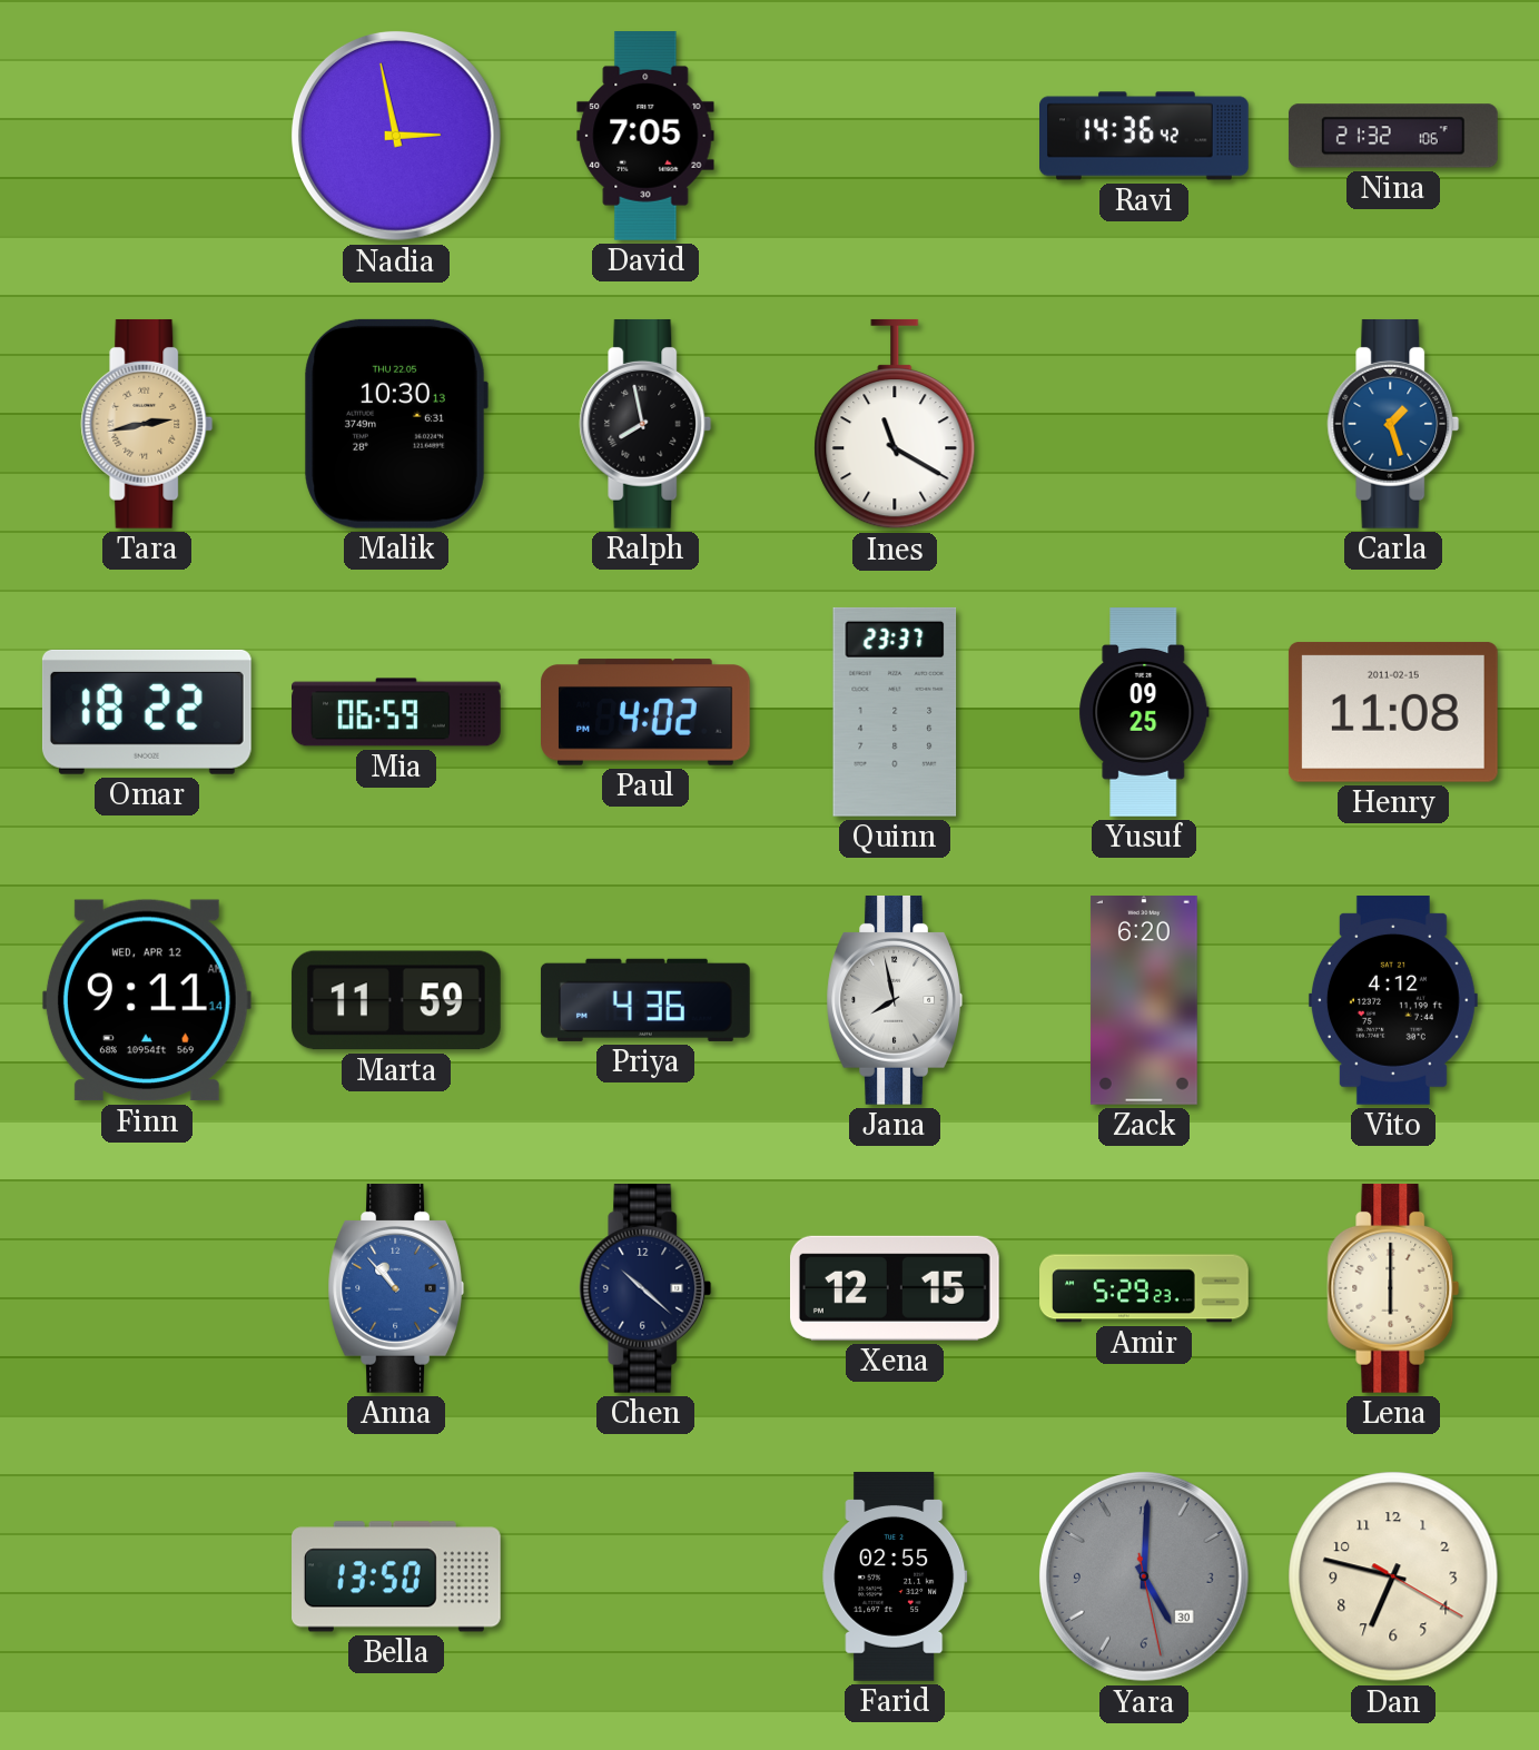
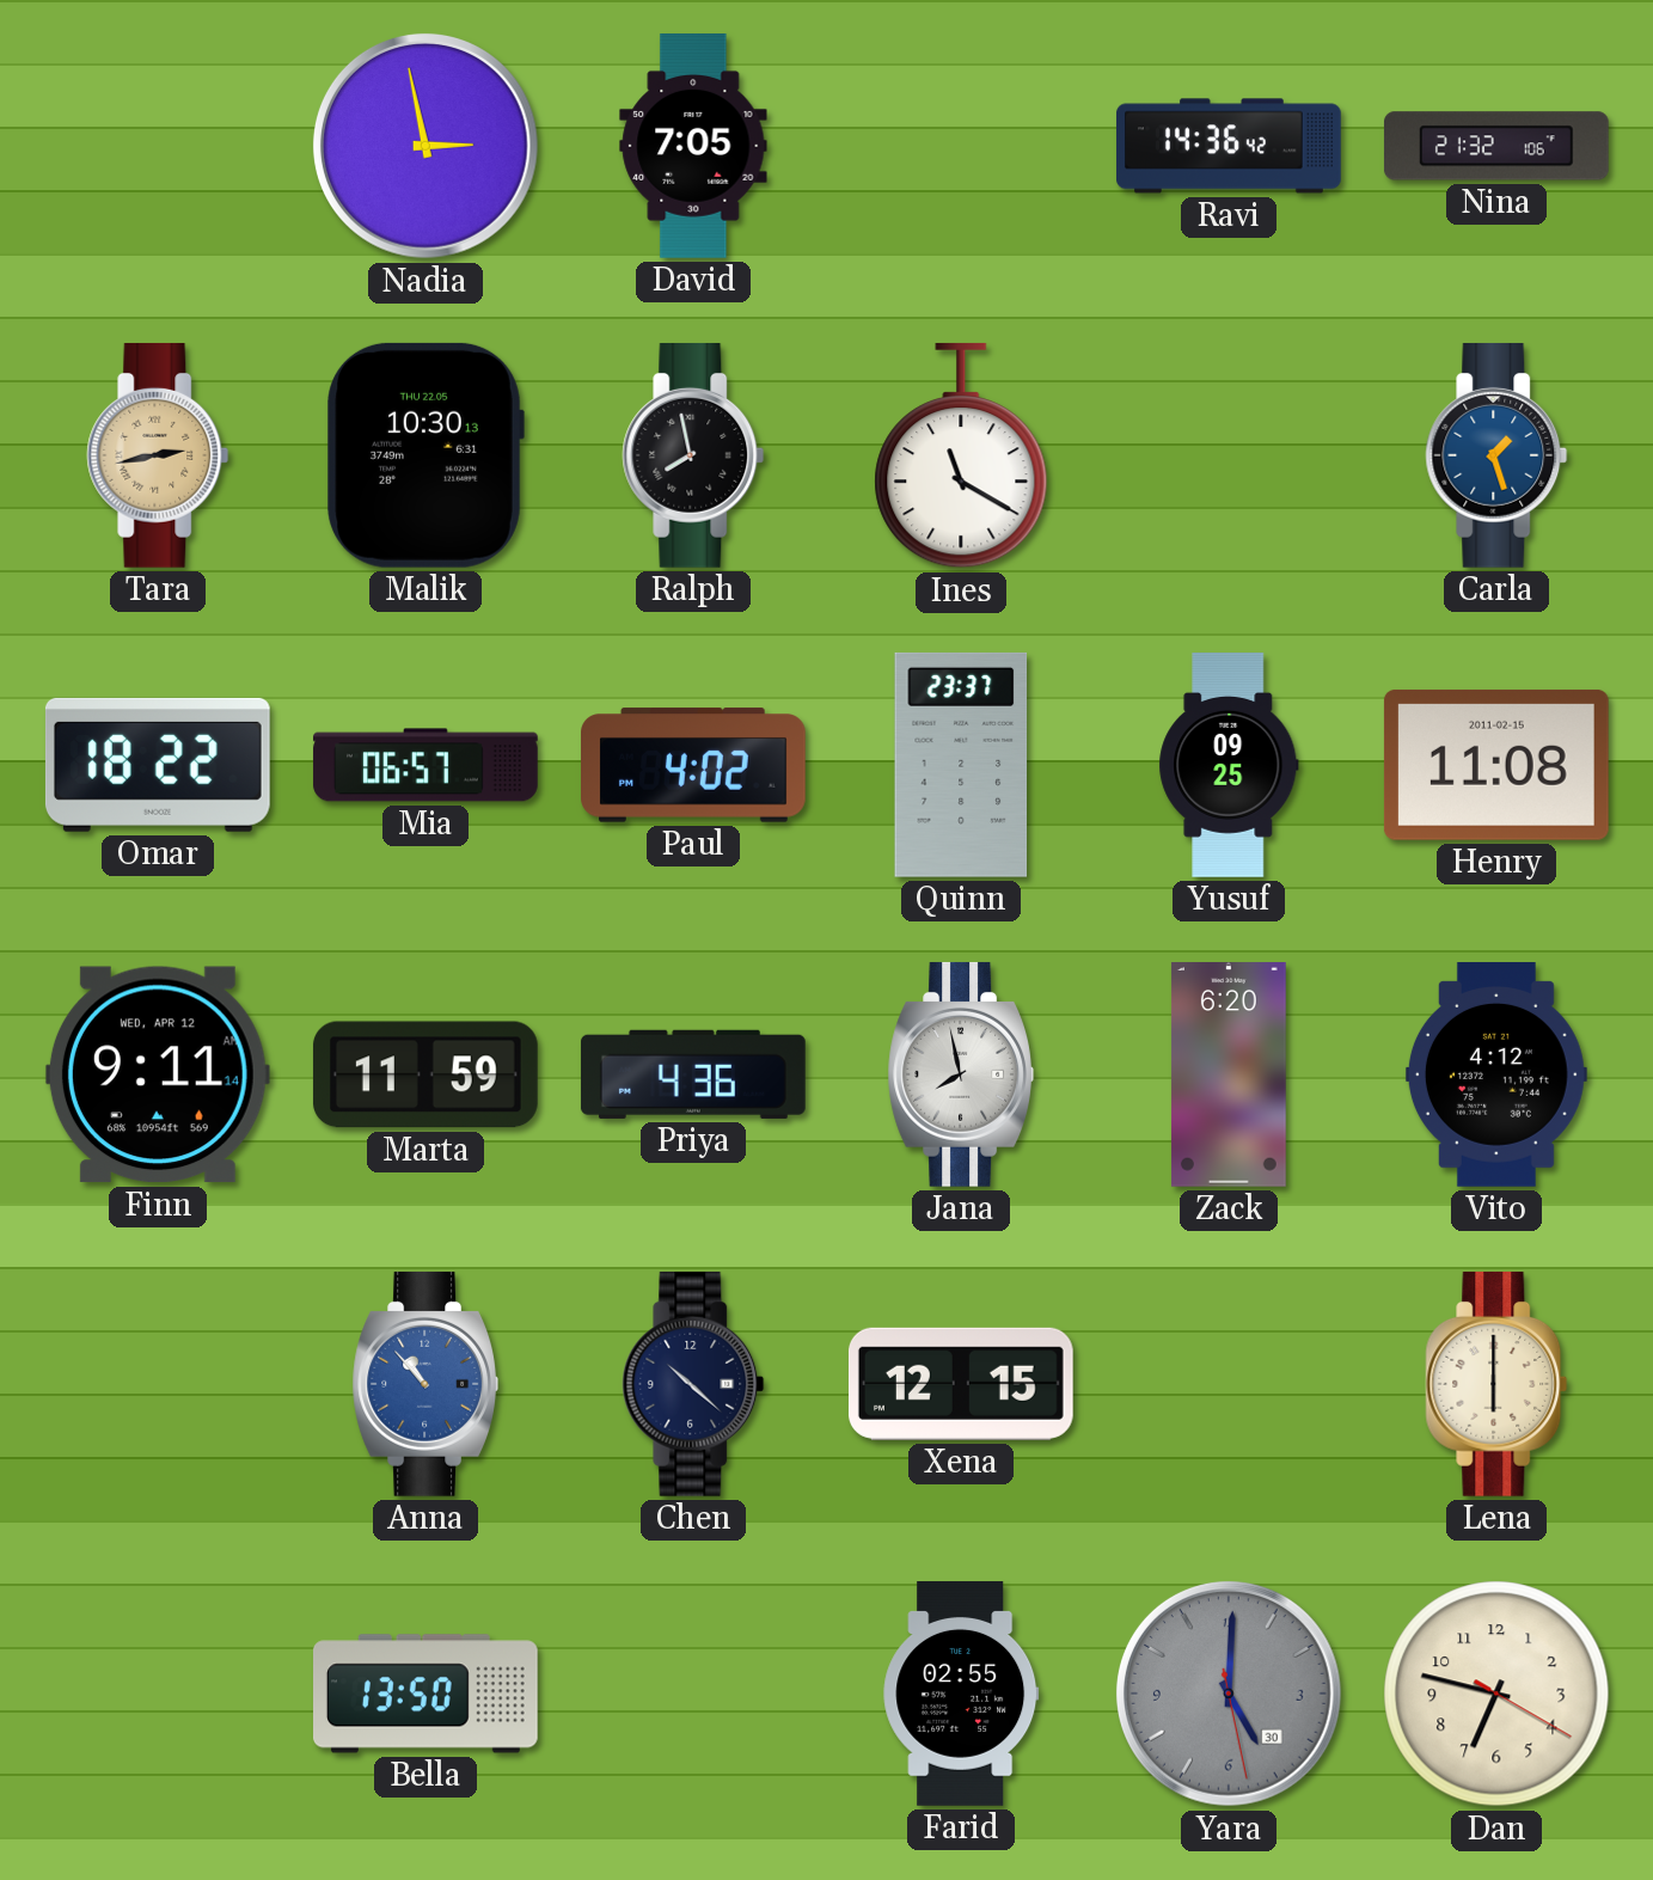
Mia: 06:59 -> 06:57 (426, 765)
Amir: 5:29 -> none (1144, 1288)
